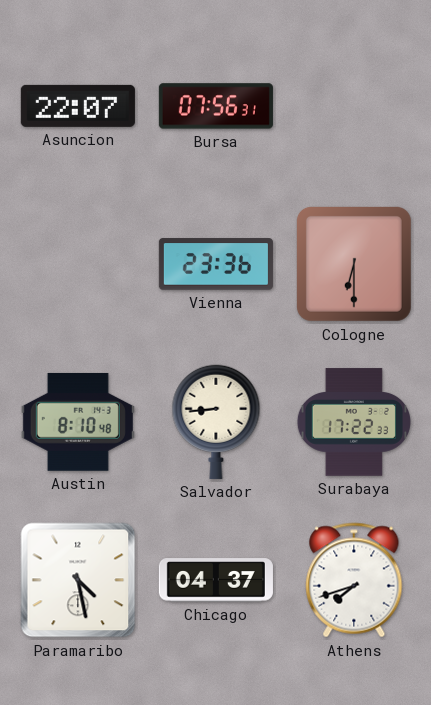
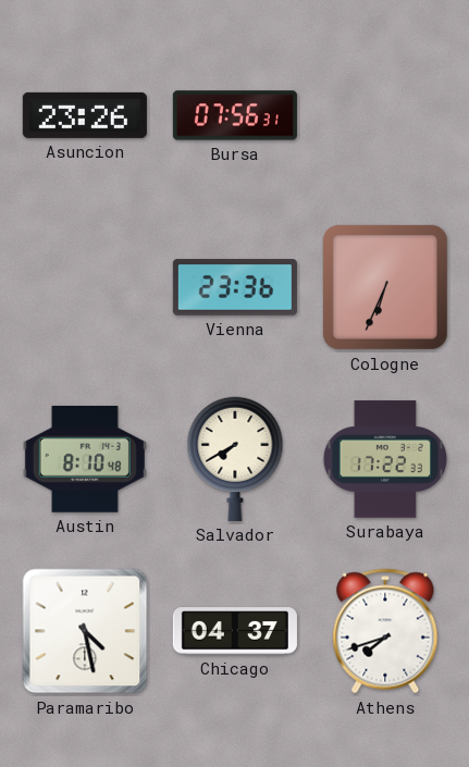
Asuncion: 22:07 -> 23:26 (85, 115)
Cologne: 6:30 -> 6:34 (385, 287)
Salvador: 8:44 -> 7:40 (235, 459)
